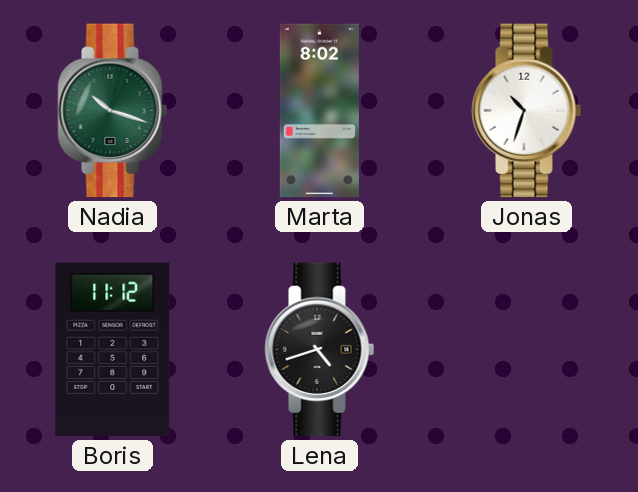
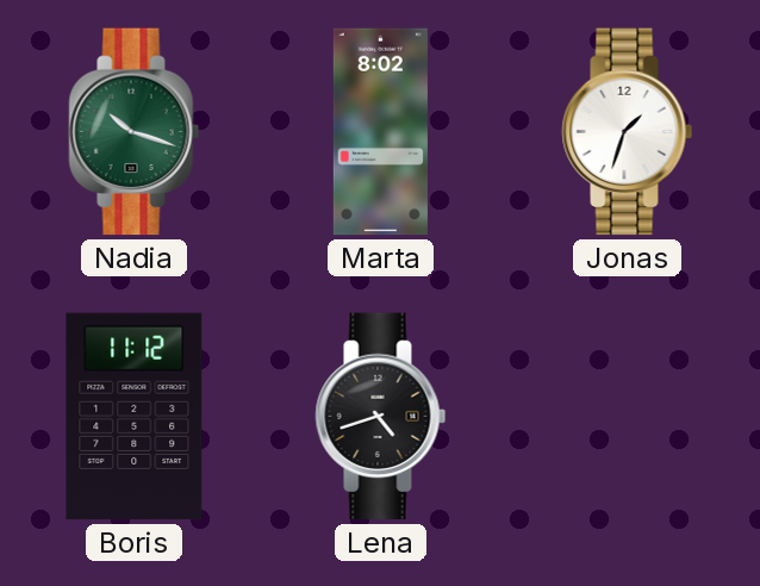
Jonas: 10:33 -> 1:33 (628, 132)
